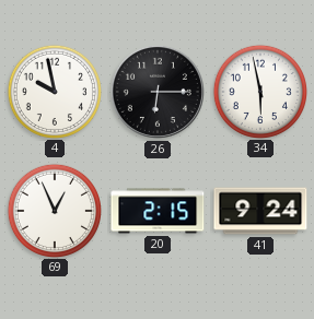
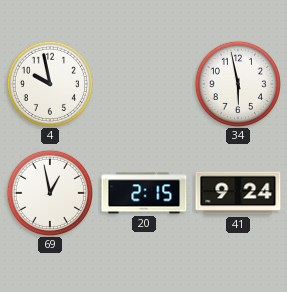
26: 6:15 -> none (158, 92)
69: 12:56 -> 12:58 (49, 192)
